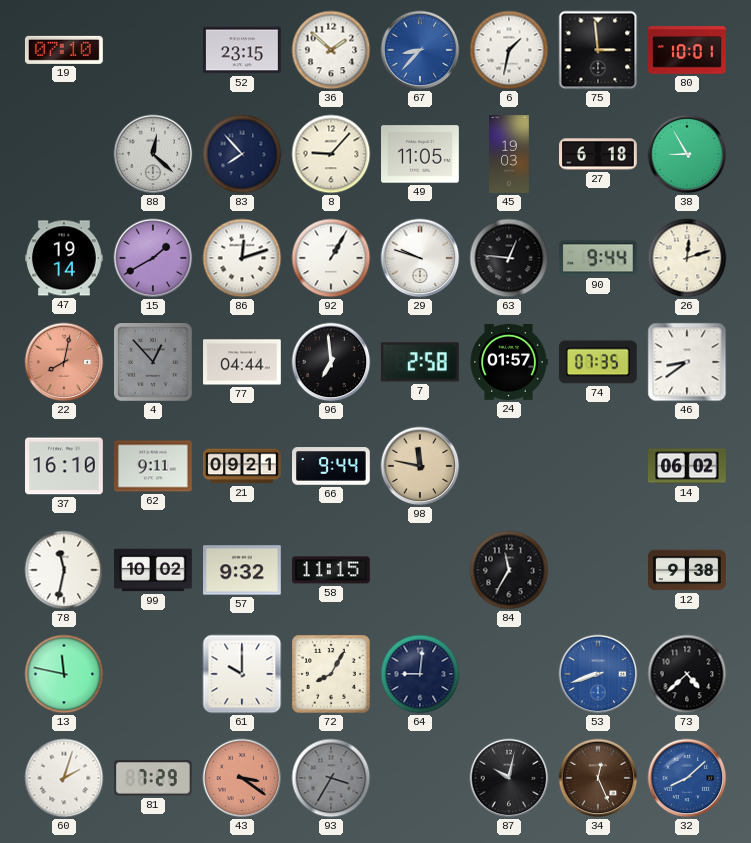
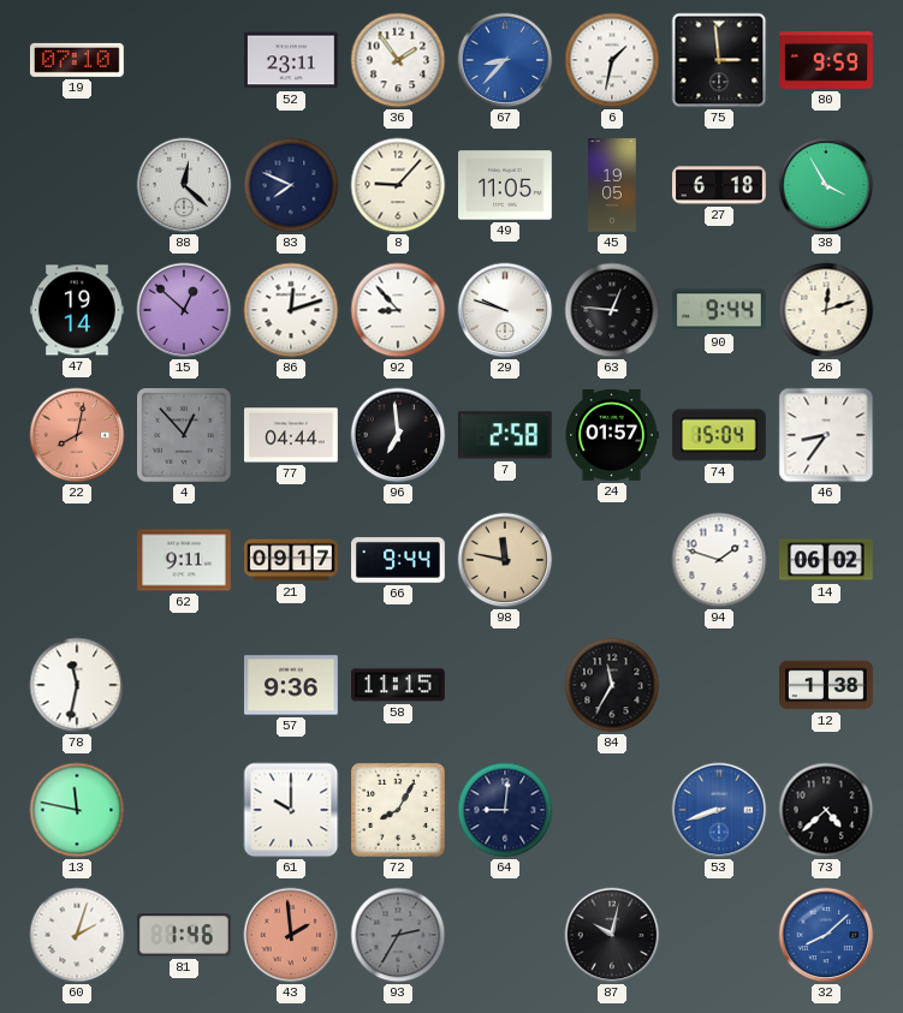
52: 23:15 -> 23:11 (292, 60)
36: 1:52 -> 1:54 (398, 60)
80: 10:01 -> 9:59 (827, 60)
83: 7:53 -> 7:49 (291, 185)
45: 19:03 -> 19:05 (613, 185)
38: 8:55 -> 3:55 (826, 185)
15: 1:40 -> 12:52 (184, 310)
92: 1:05 -> 8:53 (398, 310)
74: 07:35 -> 15:04 (719, 435)
46: 8:39 -> 8:36 (826, 435)
37: 16:10 -> none (65, 466)
21: 09:21 -> 09:17 (291, 560)
94: none -> 1:48 (719, 560)
99: 10:02 -> none (154, 570)
57: 9:32 -> 9:36 (292, 685)
12: 9:38 -> 1:38 (827, 685)
81: 7:29 -> 1:46 (184, 935)
43: 3:21 -> 1:59 (291, 935)
93: 3:35 -> 2:35 (398, 935)
34: 12:26 -> none (598, 778)
